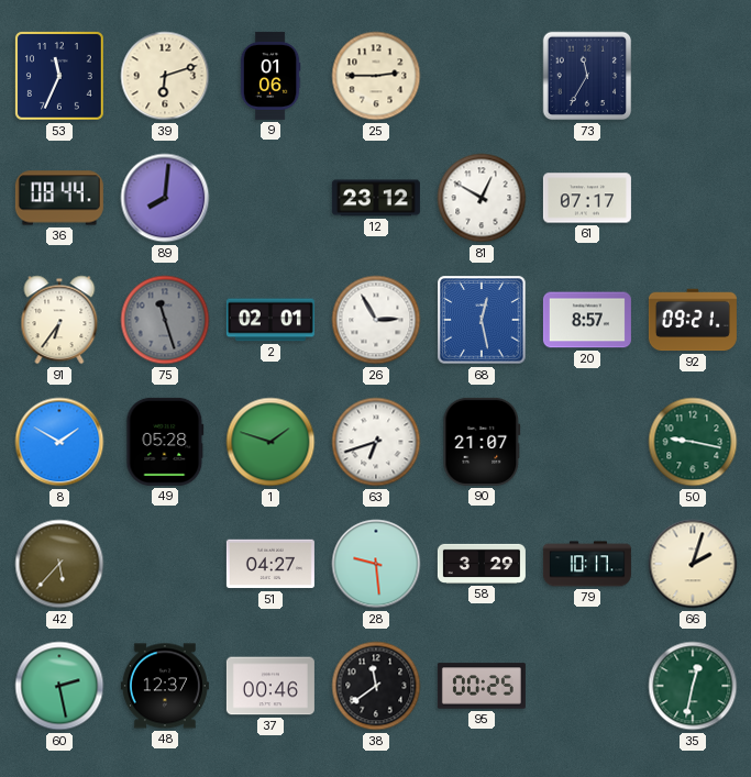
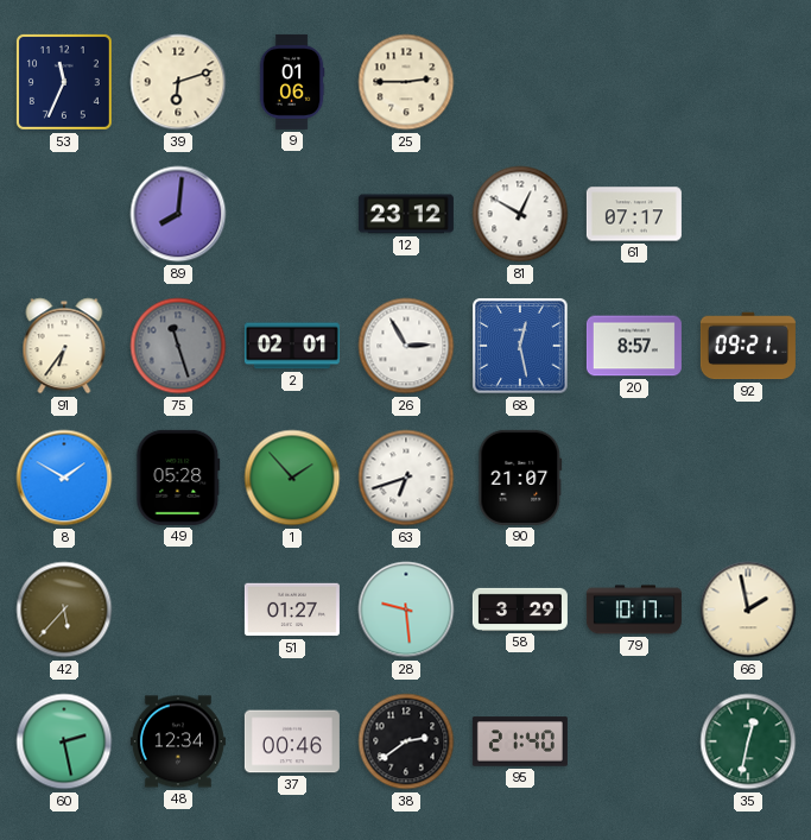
73: 11:35 -> none (587, 76)
36: 08:44 -> none (59, 198)
1: 1:48 -> 1:53 (292, 478)
50: 9:17 -> none (693, 442)
51: 04:27 -> 01:27 (292, 610)
66: 2:03 -> 1:58 (748, 610)
48: 12:37 -> 12:34 (178, 741)
38: 11:39 -> 2:39 (406, 741)
95: 00:25 -> 21:40 (520, 741)
